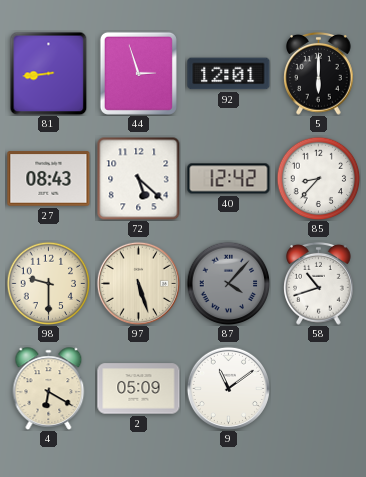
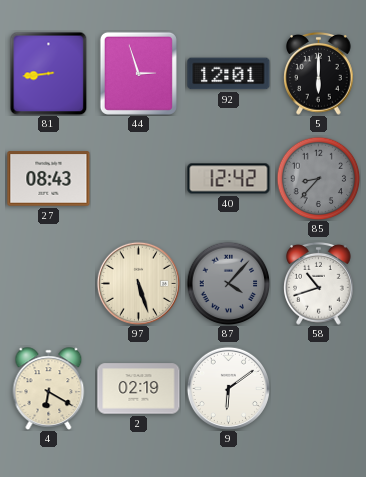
72: 5:22 -> none (138, 178)
85 dial: white -> grey (318, 178)
98: 9:30 -> none (48, 283)
2: 05:09 -> 02:19 (139, 389)
9: 11:09 -> 6:09 (228, 388)
